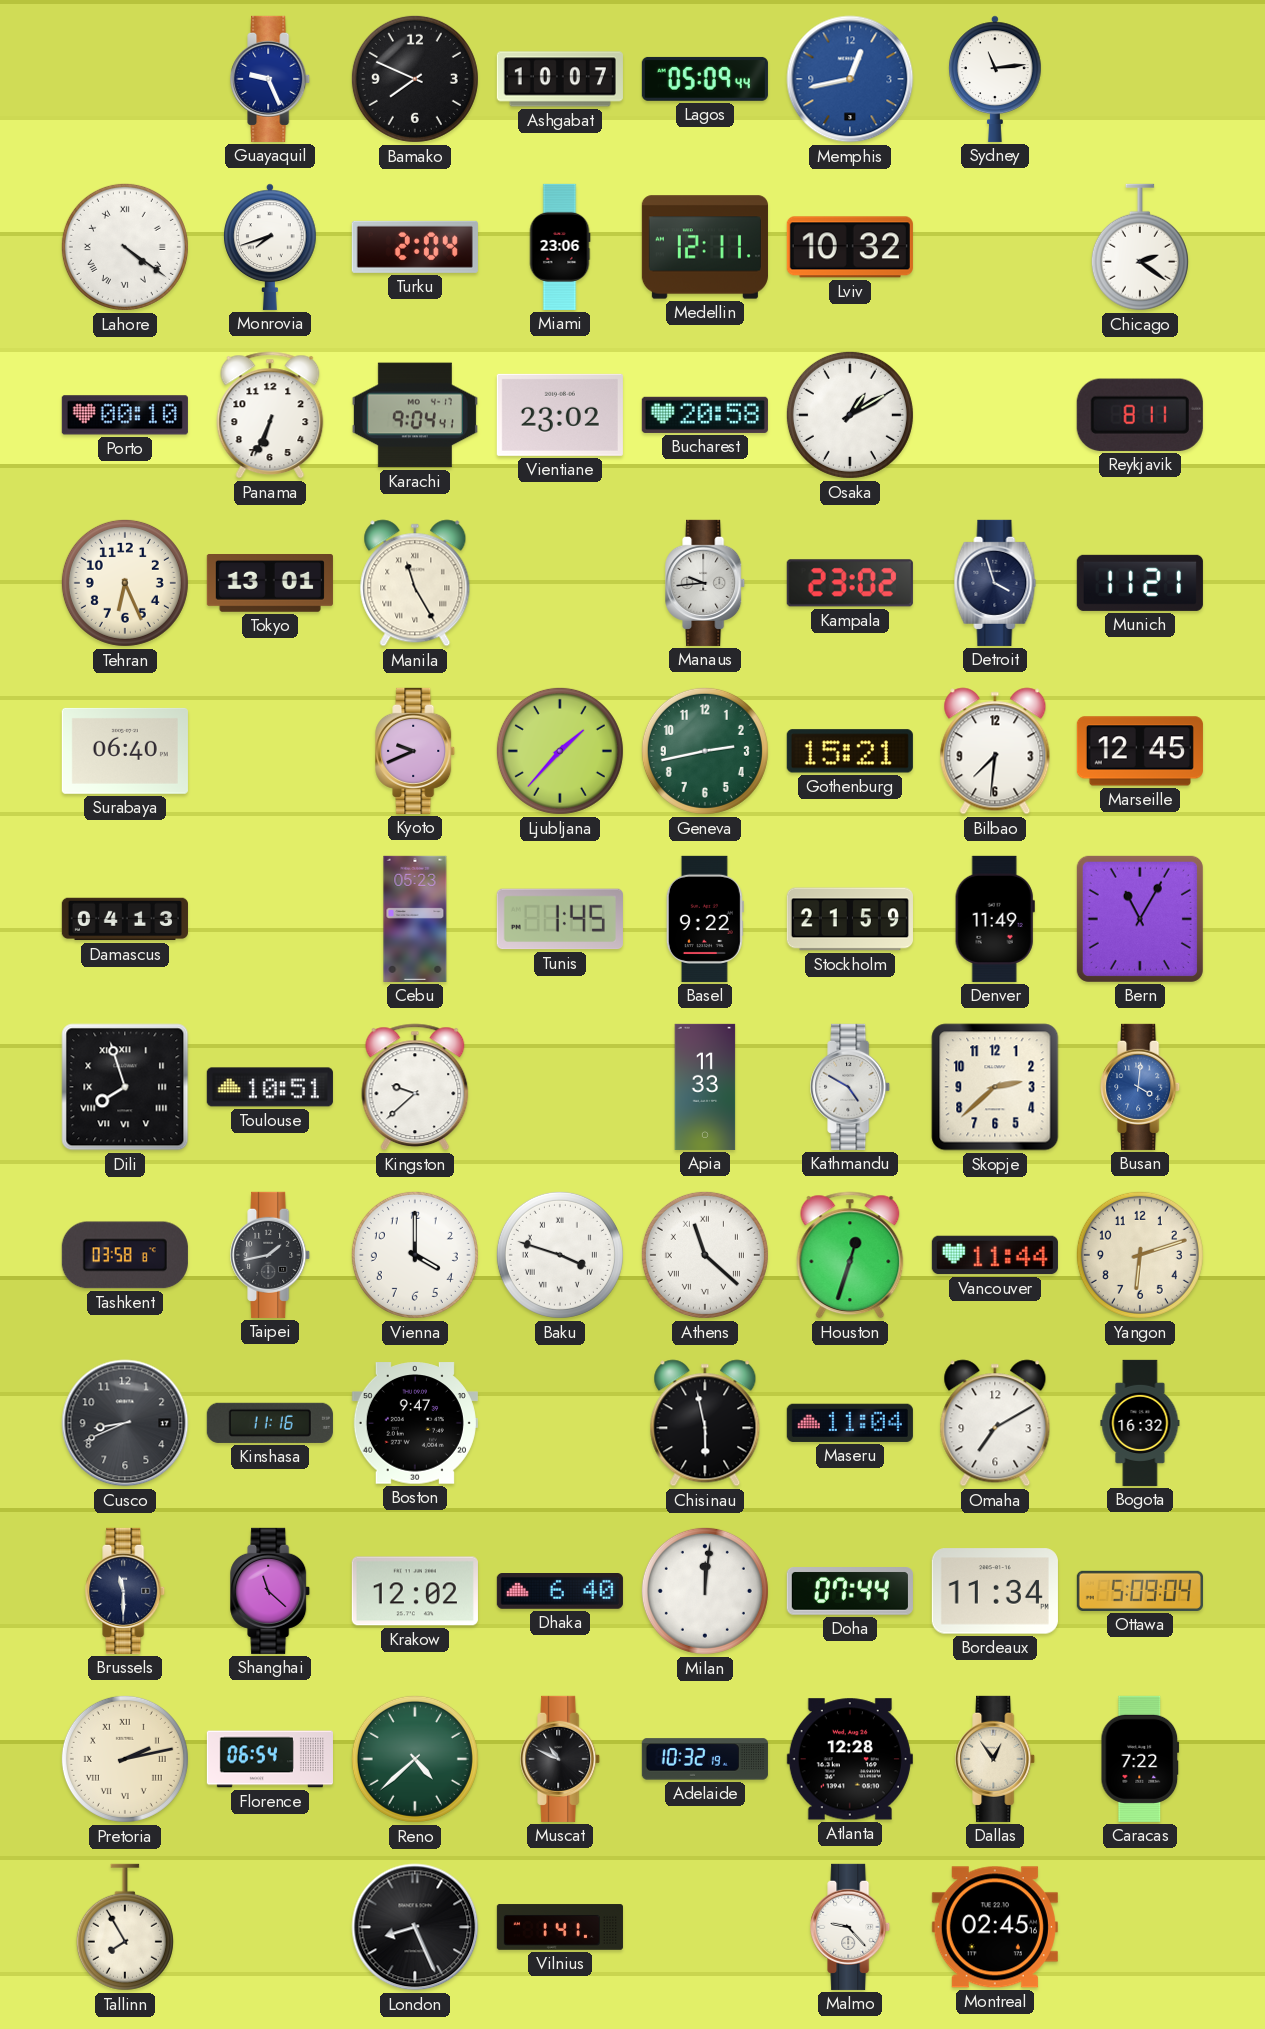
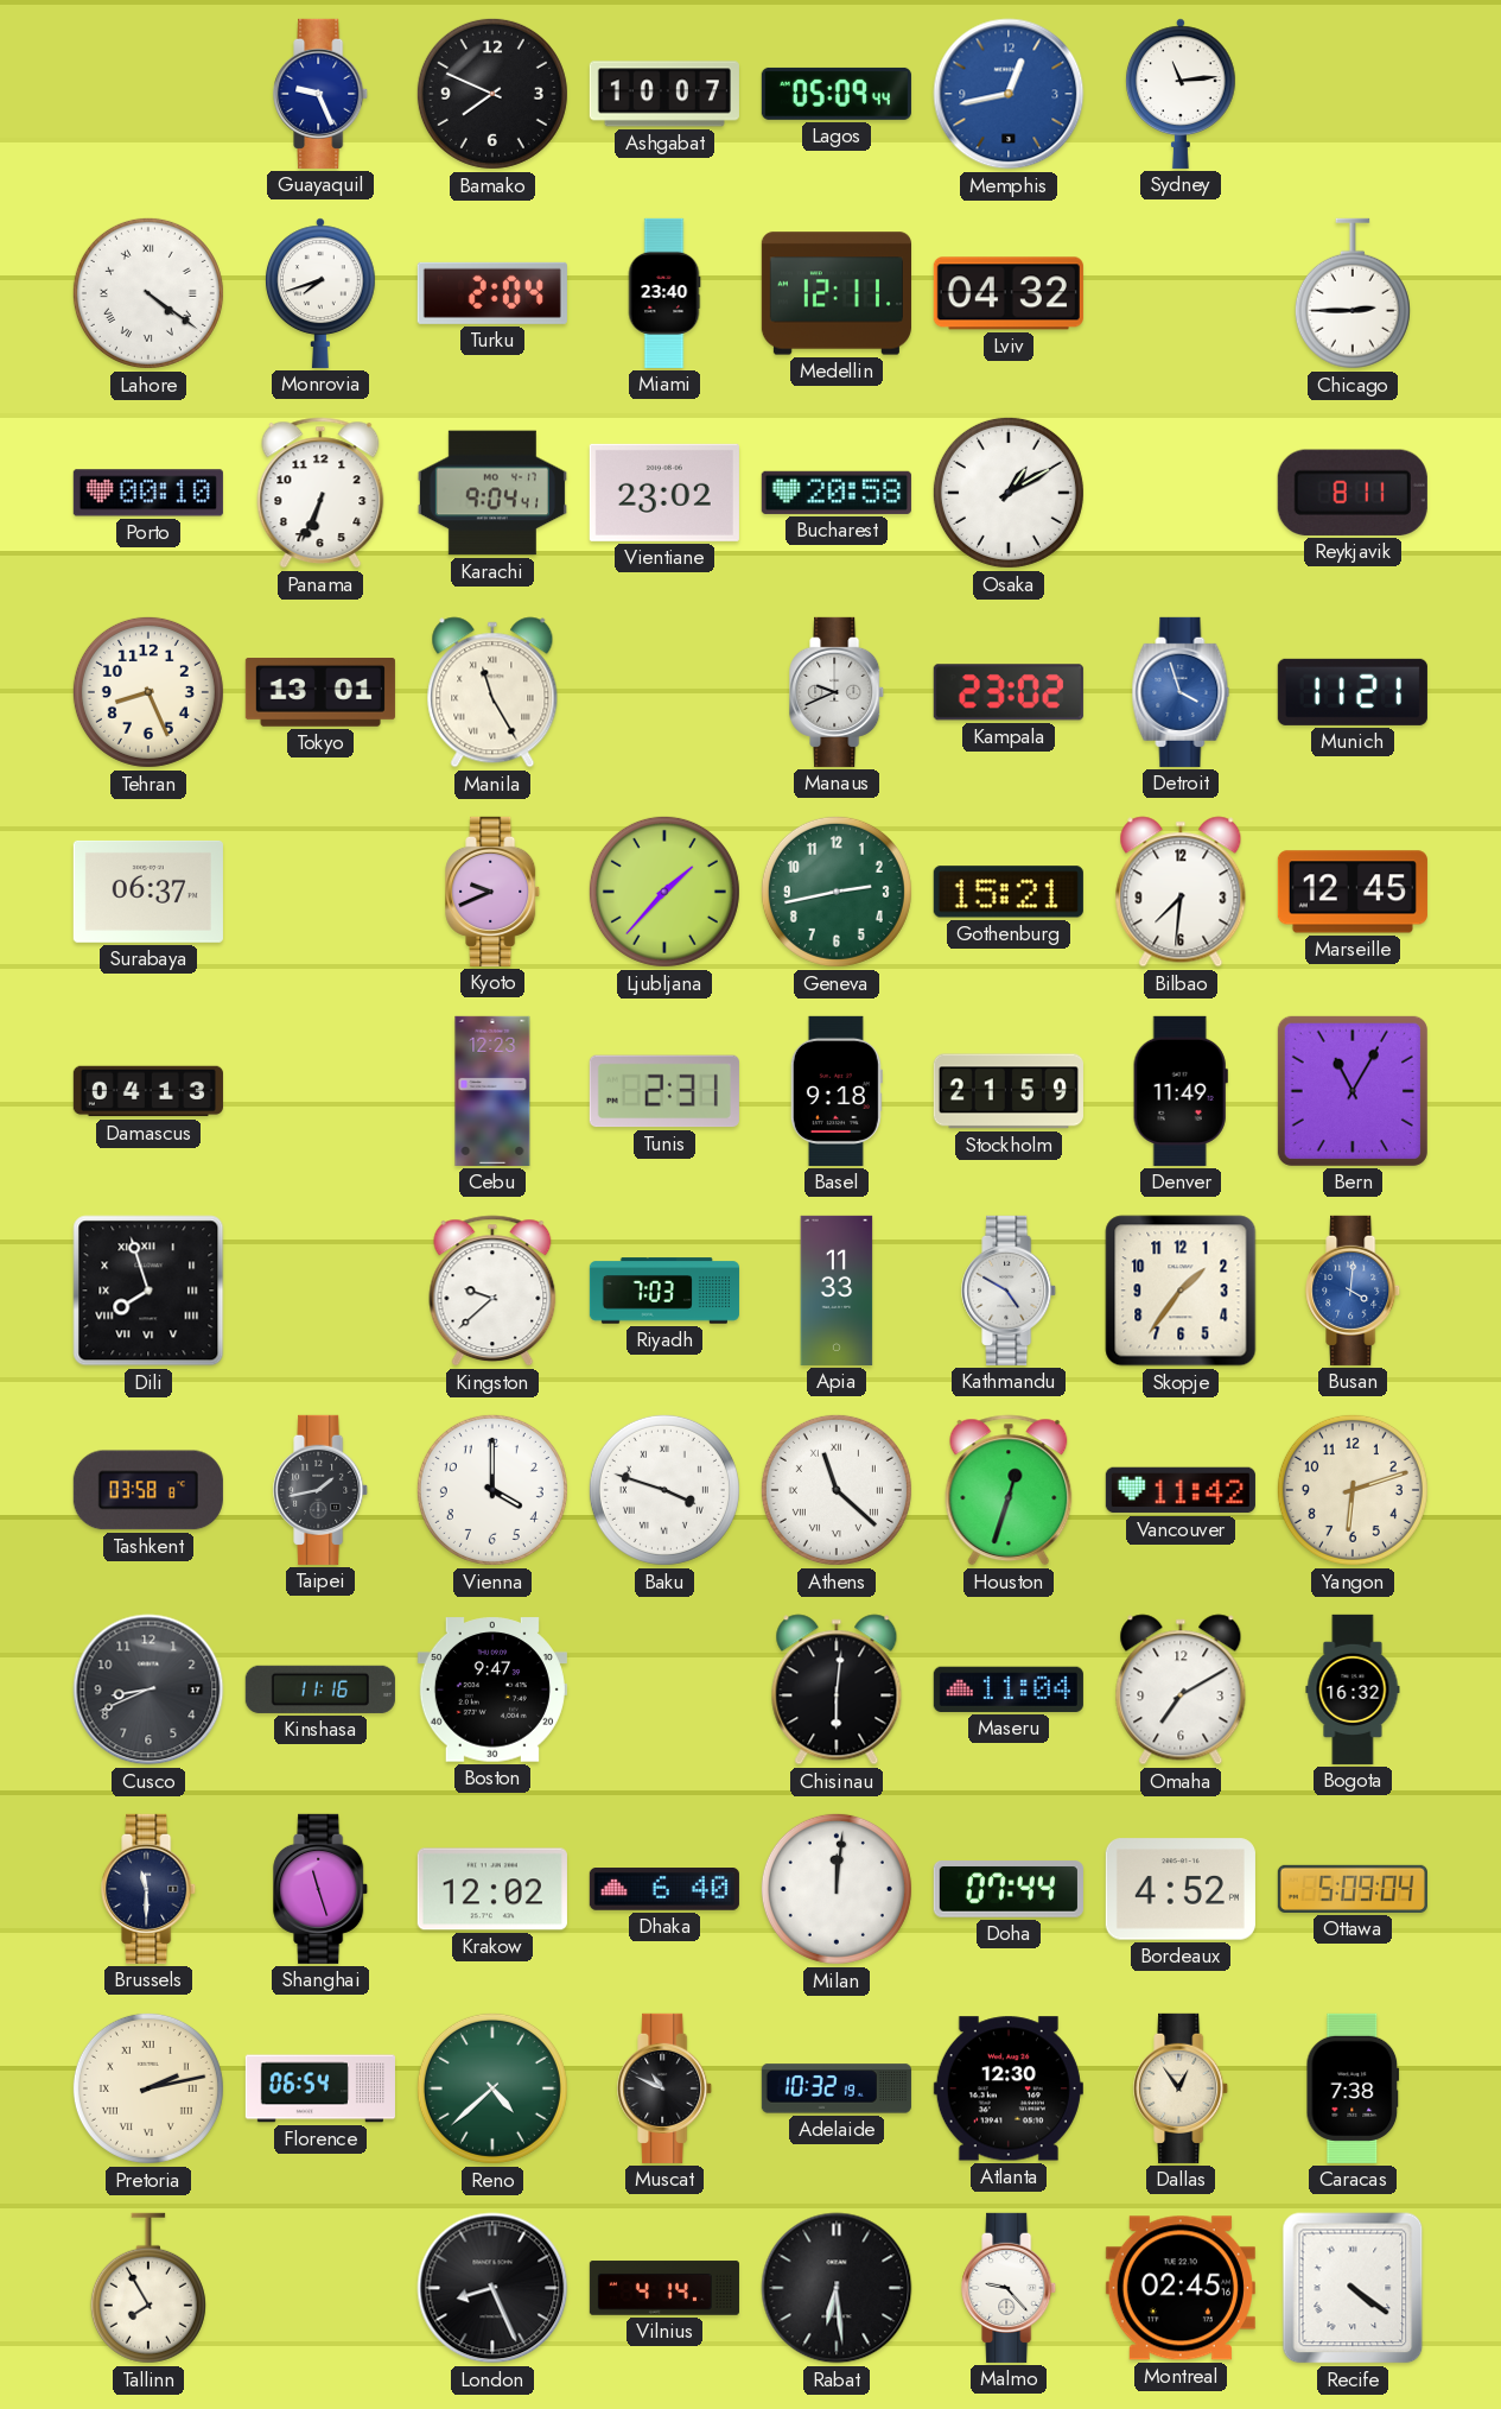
Miami: 23:06 -> 23:40 (664, 293)
Lviv: 10:32 -> 04:32 (1009, 293)
Chicago: 2:21 -> 2:45 (1353, 293)
Tehran: 6:26 -> 8:26 (148, 692)
Manaus: 9:44 -> 9:41 (838, 692)
Detroit dial: navy -> blue (1181, 692)
Surabaya: 06:40 -> 06:37 (148, 892)
Cebu: 05:23 -> 12:23 (492, 1091)
Tunis: 1:45 -> 2:31 (664, 1091)
Basel: 9:22 -> 9:18 (837, 1091)
Toulouse: 10:51 -> none (270, 1087)
Riyadh: none -> 7:03 (664, 1291)
Skopje: 2:38 -> 1:36 (1181, 1291)
Vancouver: 11:44 -> 11:42 (1181, 1490)
Chisinau: 5:58 -> 6:01 (837, 1690)
Shanghai: 11:22 -> 11:27 (322, 1889)
Bordeaux: 11:34 -> 4:52 (1181, 1889)
Atlanta: 12:28 -> 12:30 (1009, 2088)
Caracas: 7:22 -> 7:38 (1353, 2088)
Vilnius: 1:41 -> 4:14 (664, 2288)
Rabat: none -> 6:29 (837, 2288)
Recife: none -> 4:21 (1353, 2288)
